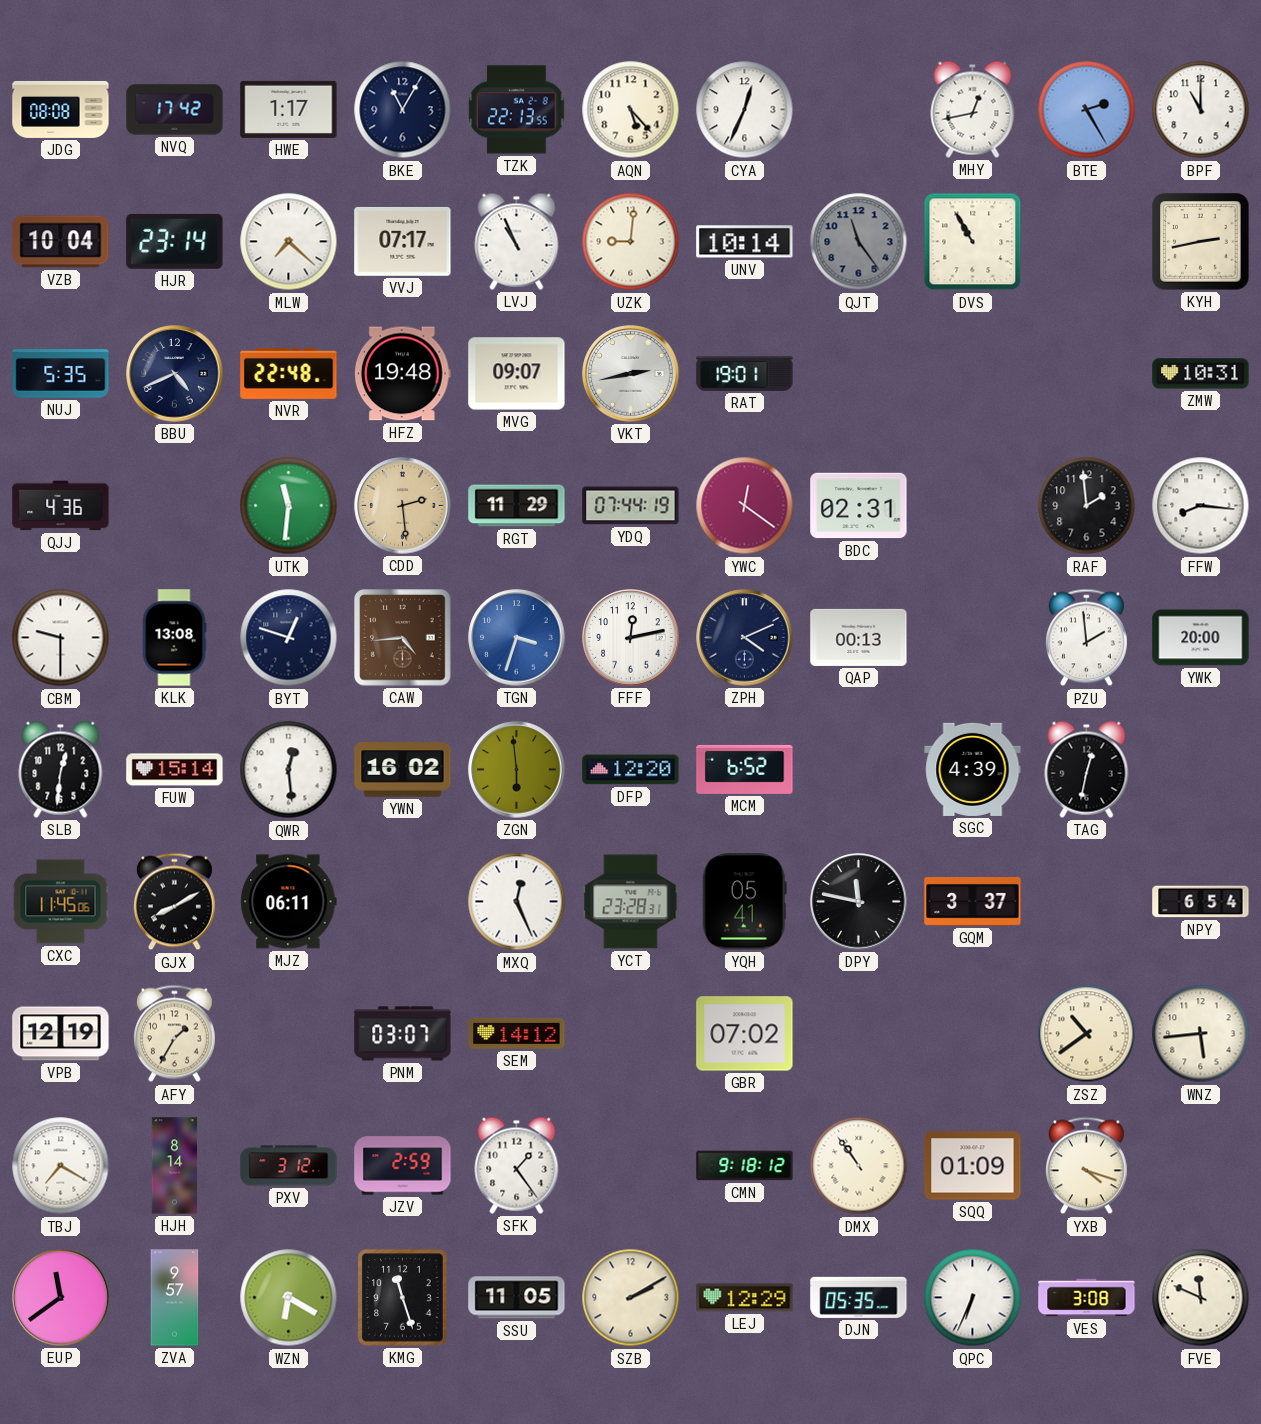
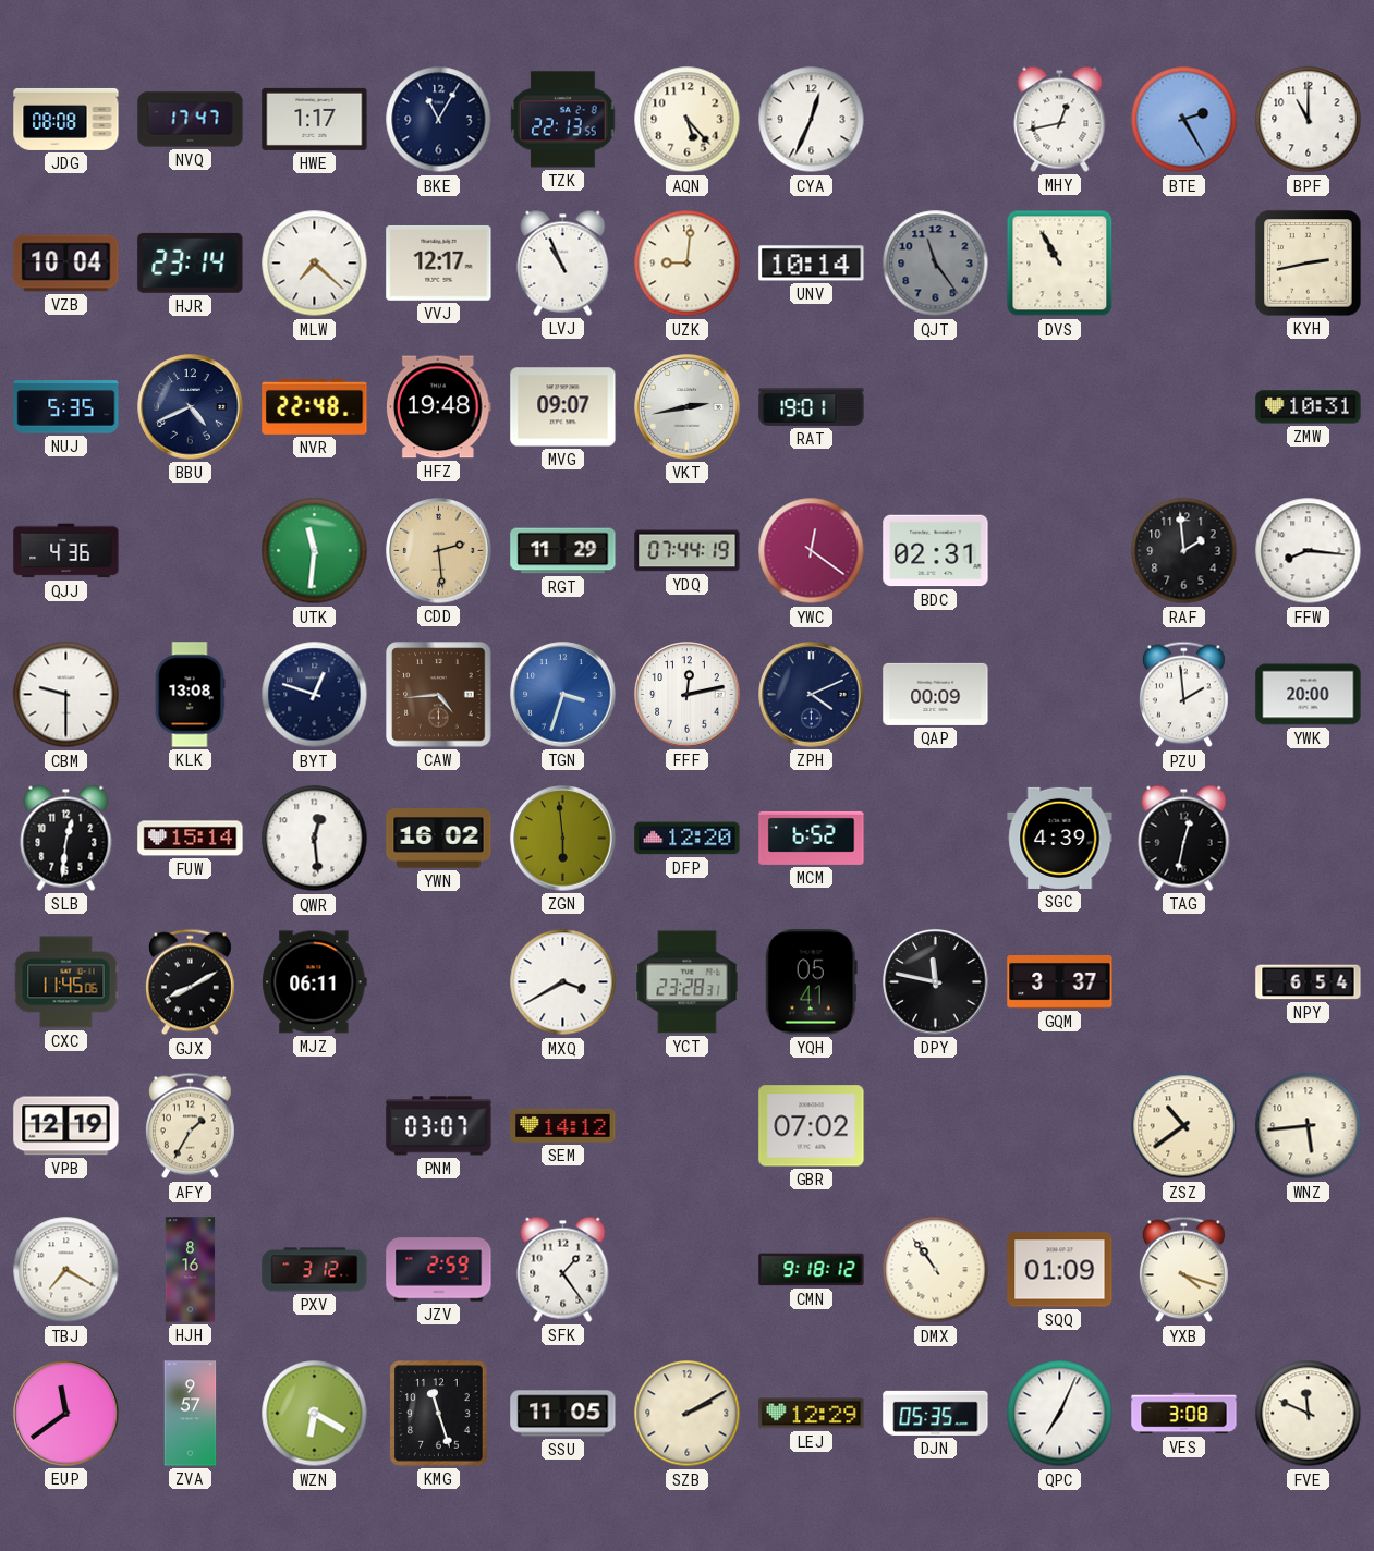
NVQ: 17:42 -> 17:47 (191, 120)
VVJ: 07:17 -> 12:17 (439, 262)
QAP: 00:13 -> 00:09 (936, 694)
MXQ: 12:26 -> 3:40 (563, 982)
HJH: 8:14 -> 8:16 (191, 1270)
QPC: 6:34 -> 7:04 (1060, 1414)
